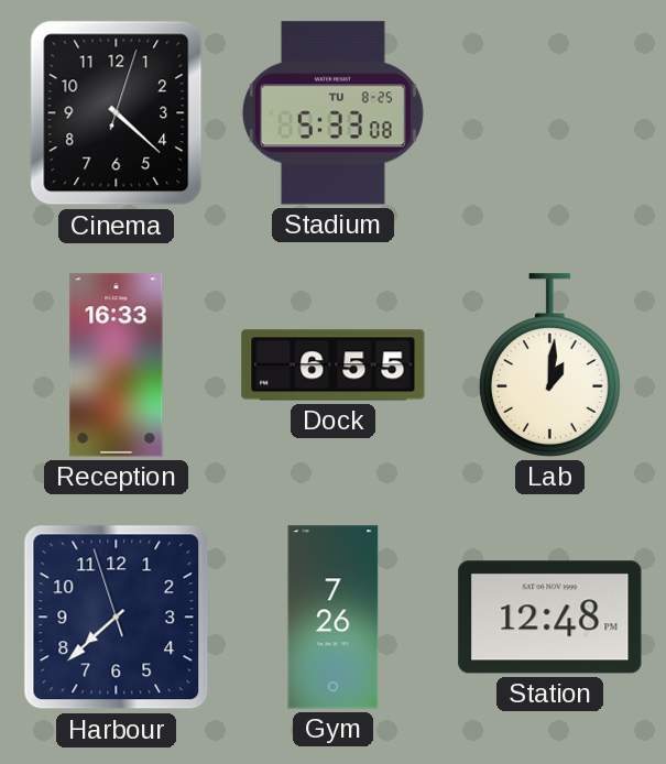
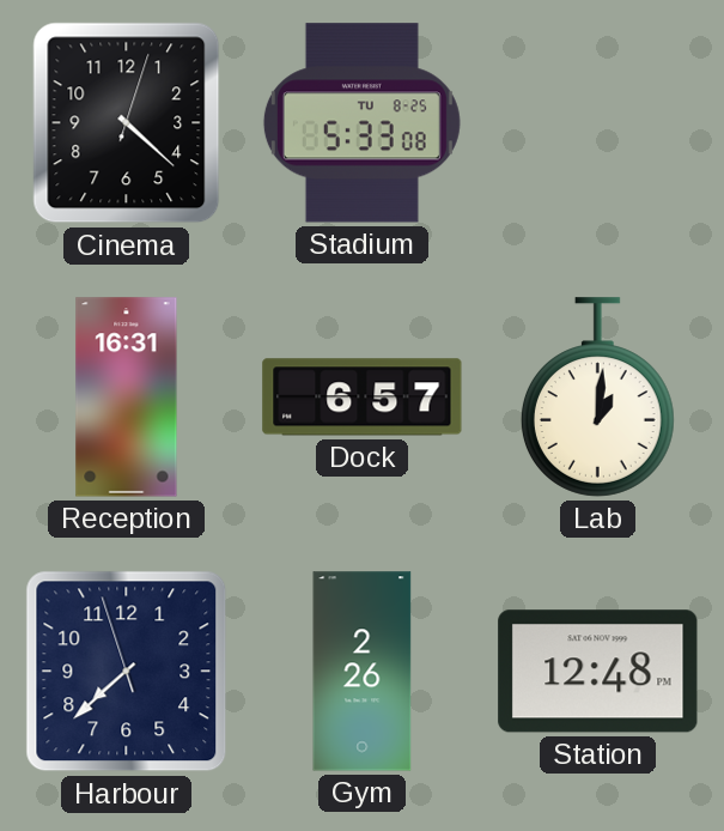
Reception: 16:33 -> 16:31 (127, 398)
Dock: 6:55 -> 6:57 (363, 398)
Gym: 7:26 -> 2:26 (363, 672)
